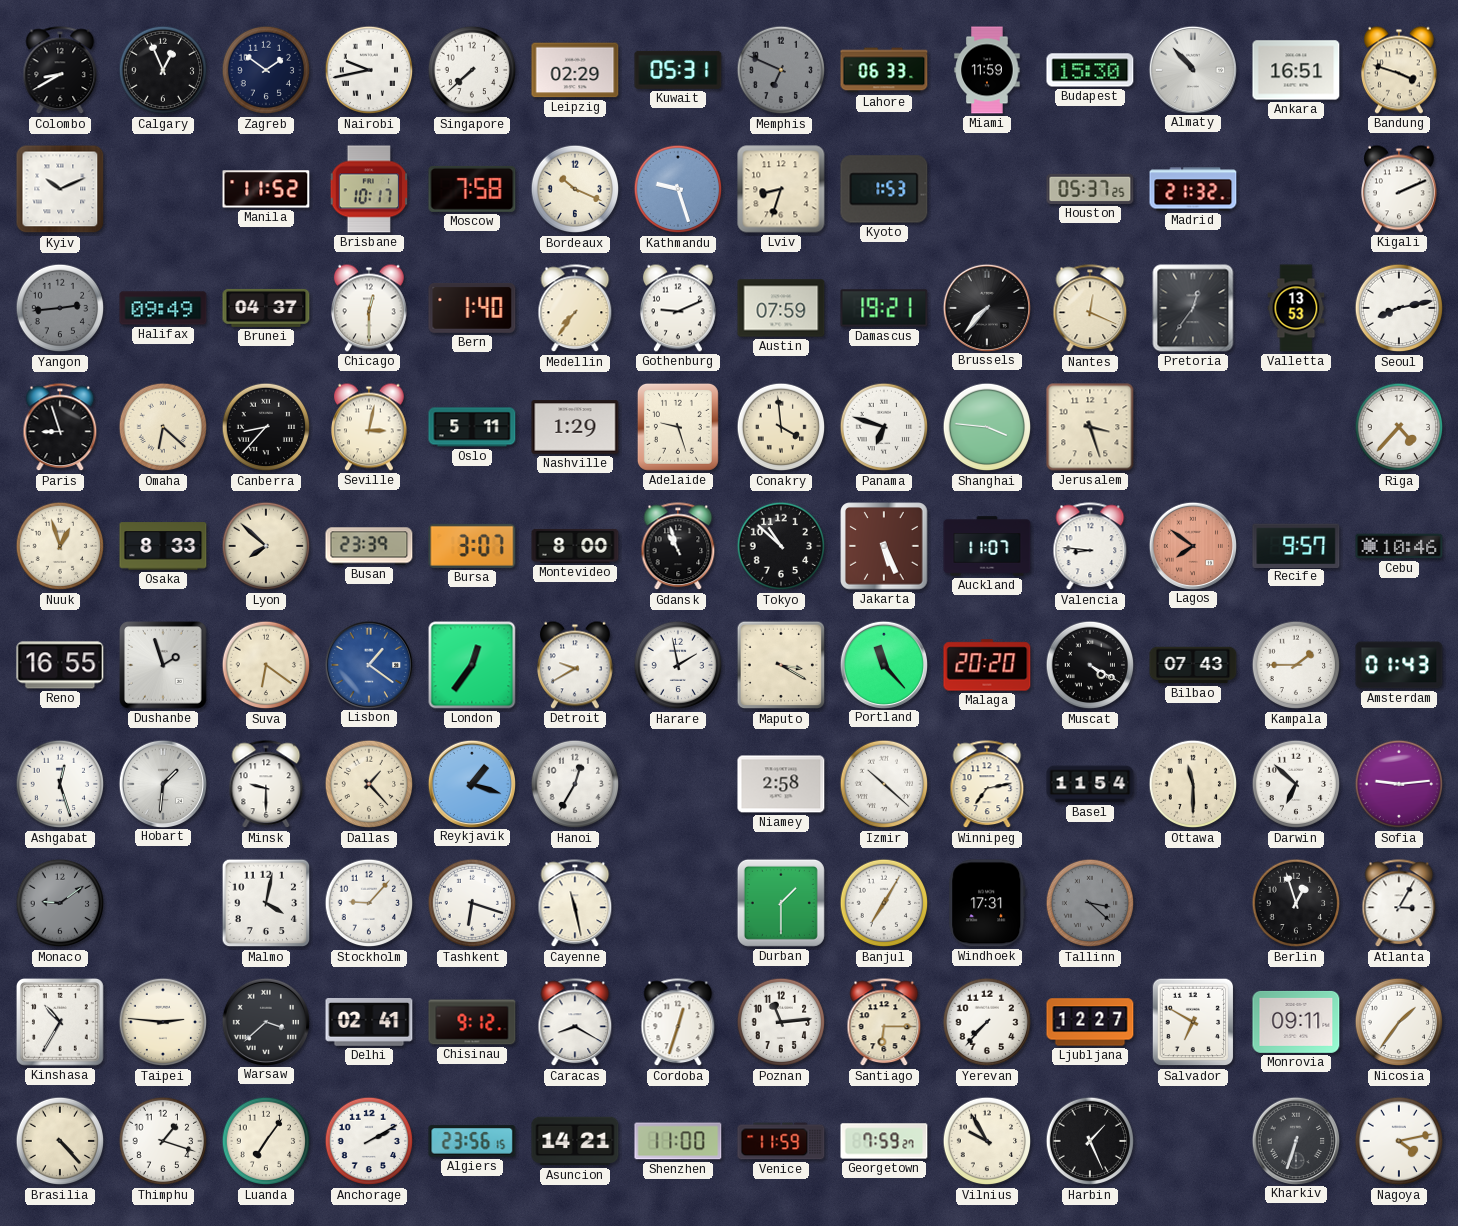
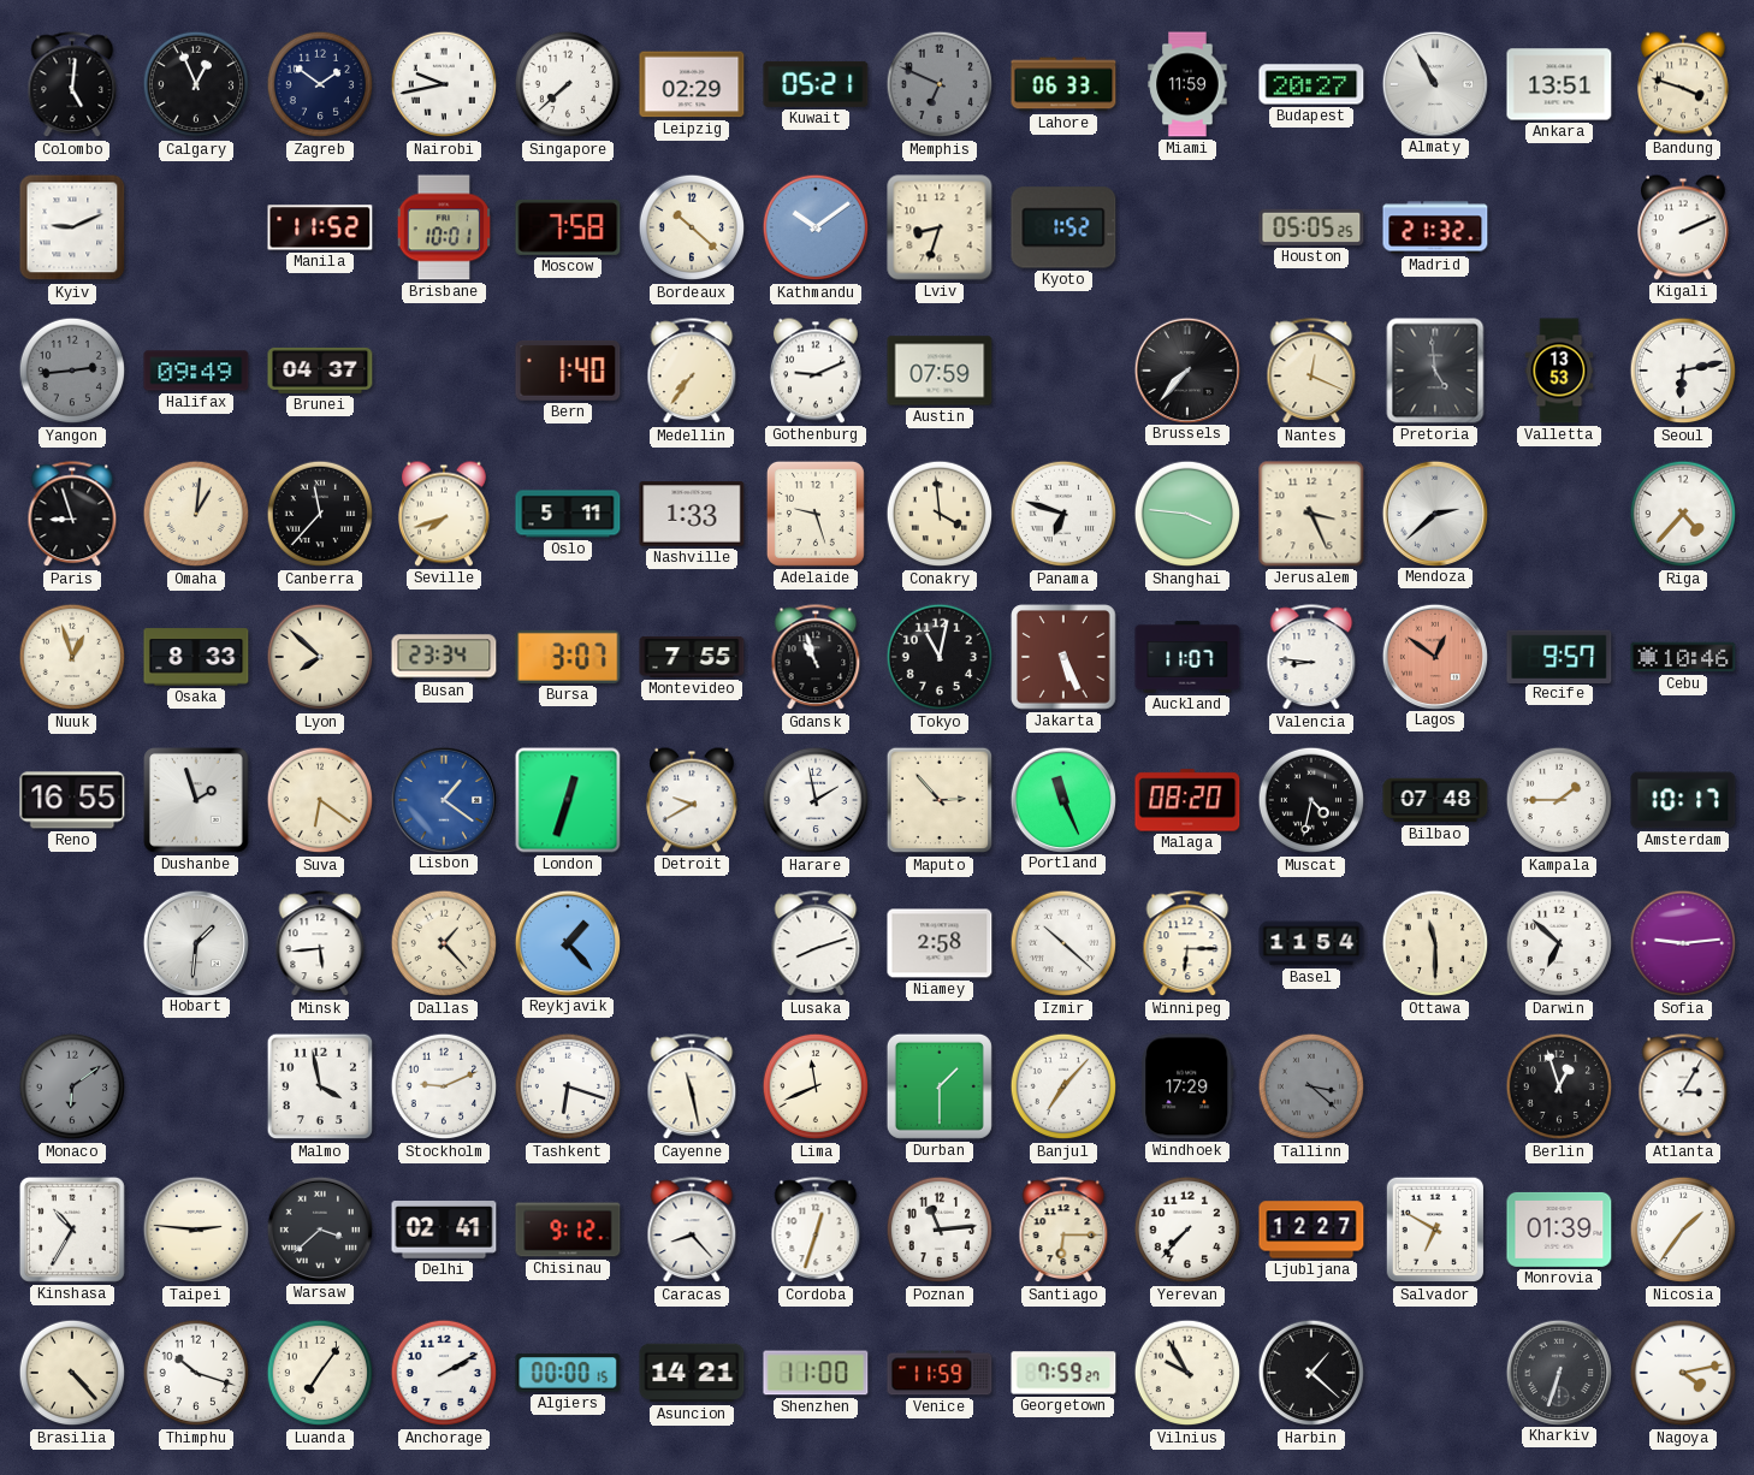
Colombo: 8:40 -> 5:01 (72, 85)
Kuwait: 05:31 -> 05:21 (816, 84)
Budapest: 15:30 -> 20:27 (1311, 84)
Almaty: 10:53 -> 10:55 (1434, 83)
Ankara: 16:51 -> 13:51 (1559, 84)
Kyiv: 10:11 -> 9:11 (72, 227)
Brisbane: 10:17 -> 10:01 (444, 227)
Bordeaux: 10:19 -> 10:22 (692, 227)
Kathmandu: 9:27 -> 10:09 (816, 227)
Kyoto: 1:53 -> 1:52 (1063, 227)
Houston: 05:37 -> 05:05 (1311, 227)
Chicago: 12:30 -> none (370, 308)
Damascus: 19:21 -> none (884, 308)
Pretoria: 12:36 -> 4:59 (1435, 371)
Seoul: 8:13 -> 6:13 (1683, 371)
Omaha: 6:22 -> 1:01 (196, 514)
Canberra: 8:37 -> 11:37 (320, 514)
Seville: 3:02 -> 7:42 (445, 514)
Nashville: 1:29 -> 1:33 (692, 514)
Jerusalem: 3:27 -> 3:26 (1311, 514)
Mendoza: none -> 2:38 (1434, 513)
Busan: 23:39 -> 23:34 (444, 657)
Montevideo: 8:00 -> 7:55 (692, 657)
Tokyo: 10:52 -> 11:02 (940, 657)
Lagos: 7:51 -> 12:51 (1434, 656)
London: 12:36 -> 12:33 (568, 800)
Maputo: 3:20 -> 2:53 (940, 800)
Portland: 11:23 -> 11:26 (1062, 799)
Malaga: 20:20 -> 08:20 (1187, 800)
Muscat: 4:20 -> 4:32 (1311, 800)
Bilbao: 07:43 -> 07:48 (1435, 800)
Amsterdam: 01:43 -> 10:17 (1683, 800)
Ashgabat: 12:27 -> none (60, 784)
Minsk: 9:30 -> 5:44 (320, 944)
Reykjavik: 1:18 -> 1:23 (567, 942)
Hanoi: 12:35 -> none (575, 784)
Lusaka: none -> 8:12 (816, 944)
Winnipeg: 7:13 -> 6:15 (1187, 944)
Monaco: 9:09 -> 6:09 (72, 1086)
Malmo: 4:02 -> 3:58 (320, 1086)
Stockholm: 9:07 -> 9:11 (444, 1086)
Lima: none -> 11:41 (816, 1086)
Banjul: 7:05 -> 7:07 (1063, 1086)
Windhoek: 17:31 -> 17:29 (1187, 1086)
Caracas: 8:20 -> 8:23 (692, 1231)
Monrovia: 09:11 -> 01:39 (1559, 1230)
Thimphu: 1:18 -> 10:18 (196, 1373)
Algiers: 23:56 -> 00:00 (568, 1373)
Harbin: 1:26 -> 1:22 (1311, 1373)
